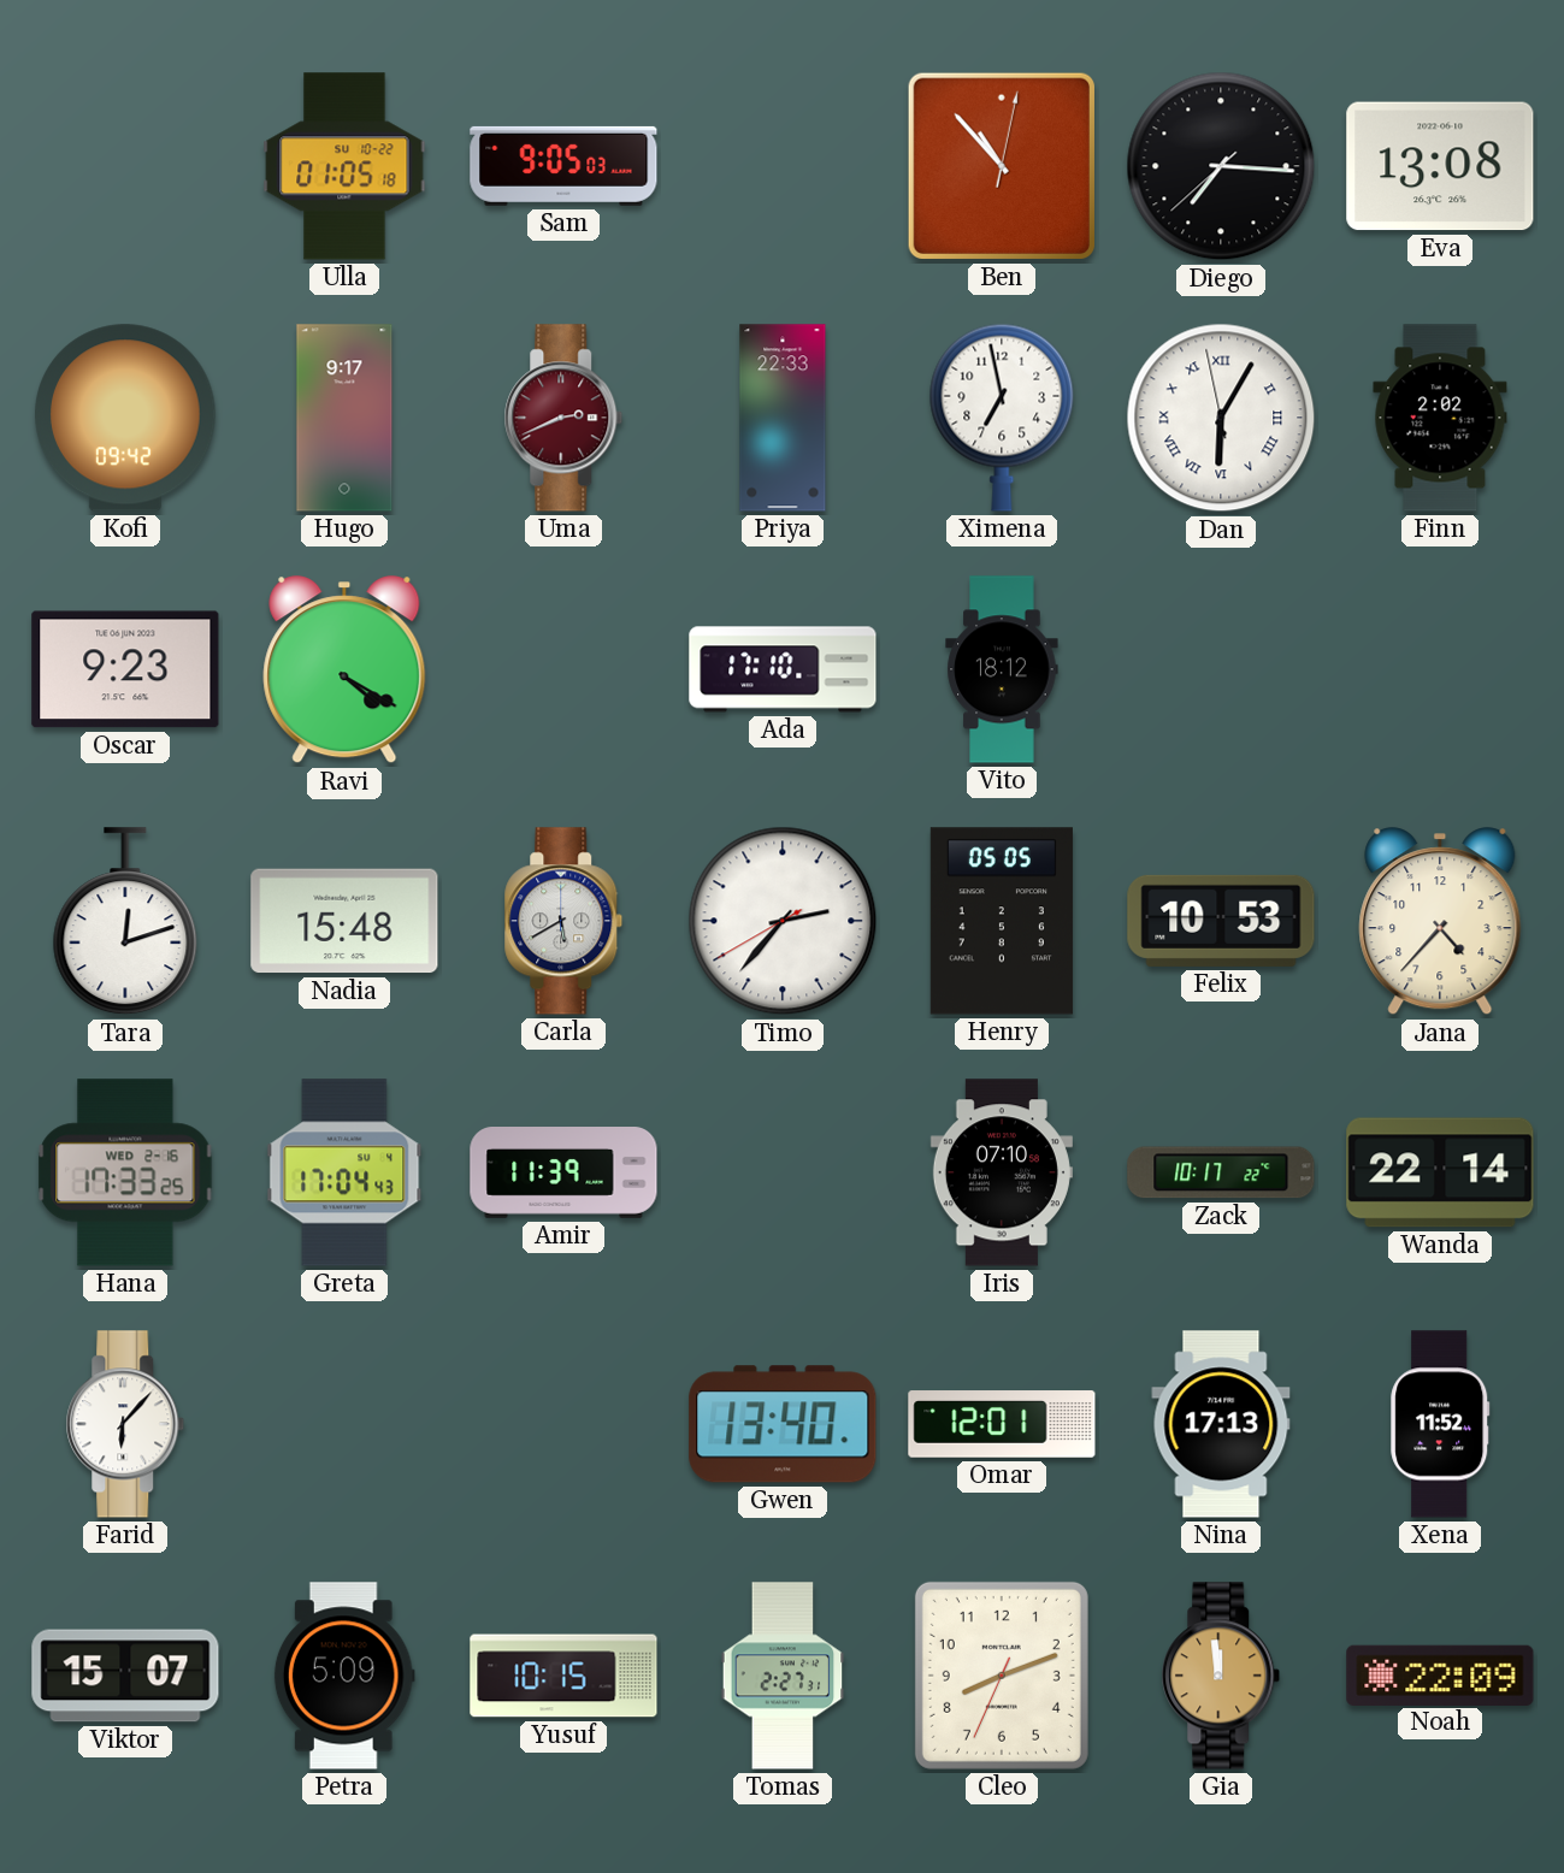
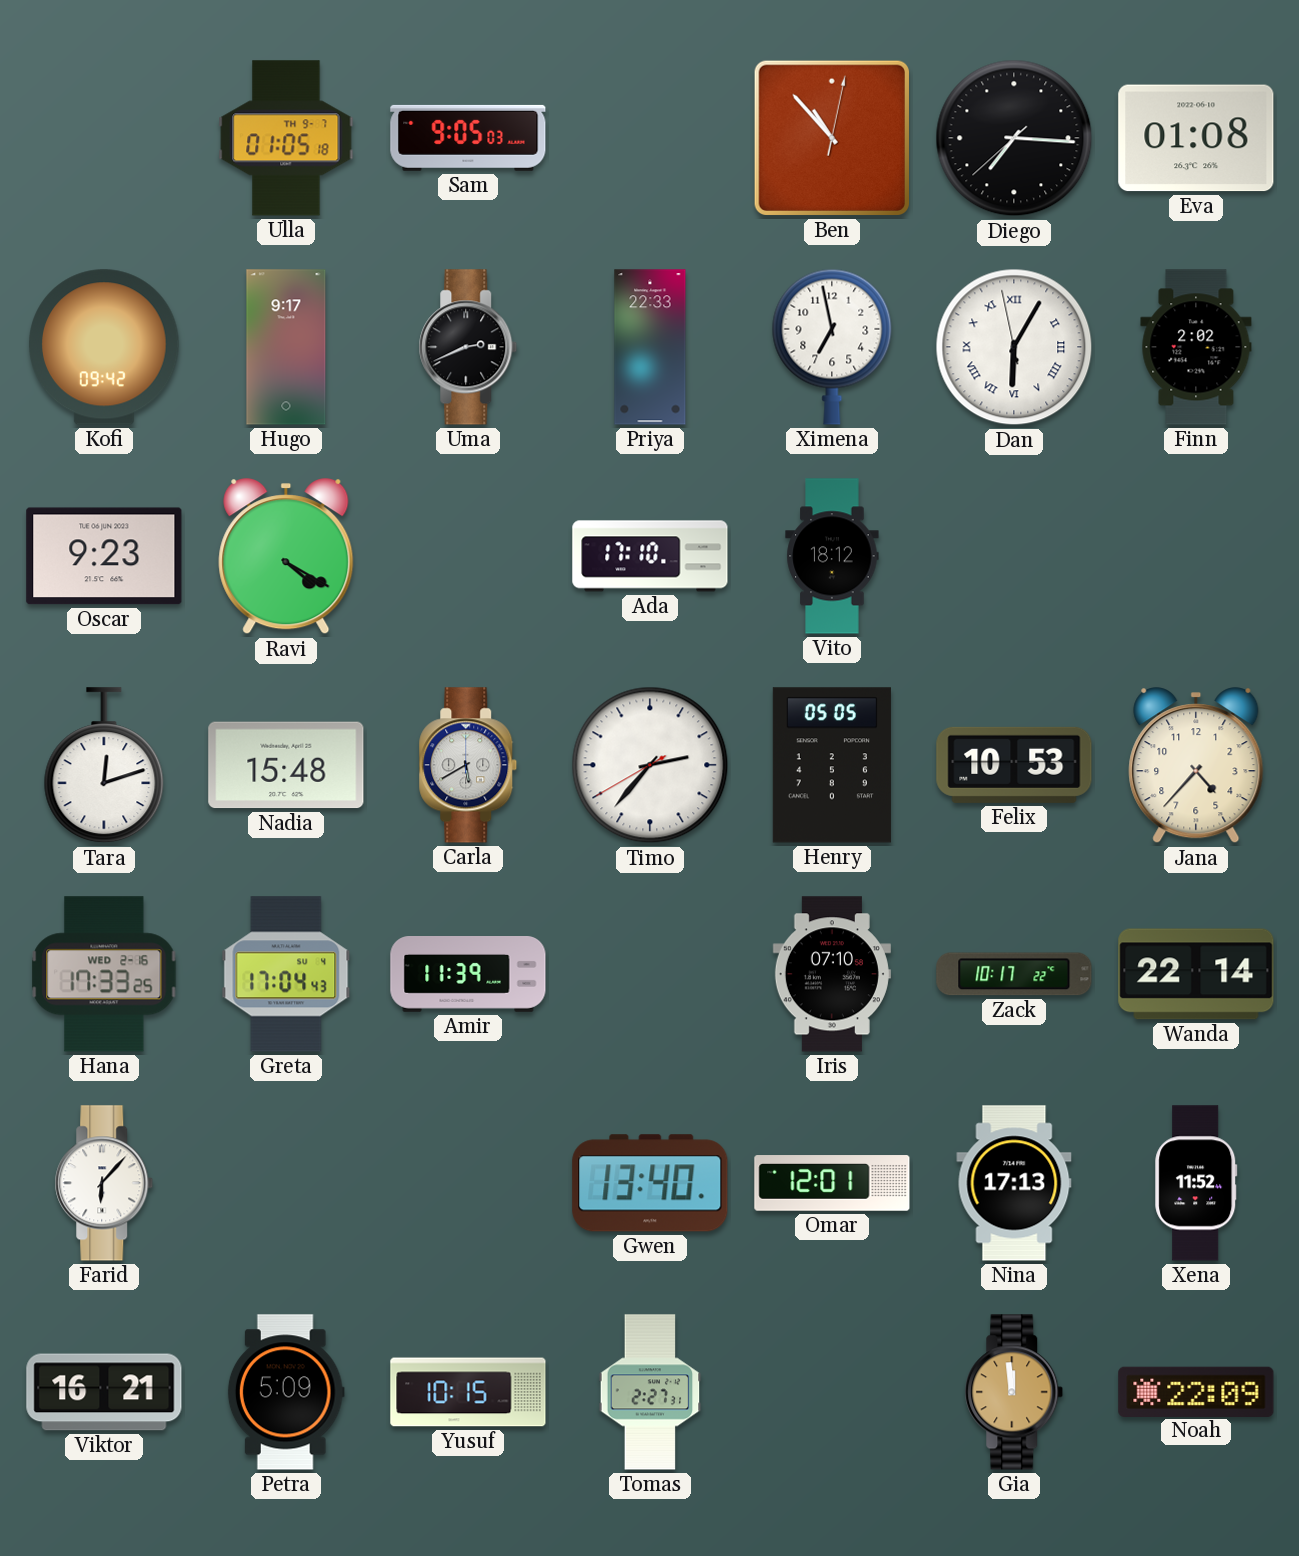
Ulla date: SU 10-22 -> TH 9-7 (286, 138)
Eva: 13:08 -> 01:08 (1196, 138)
Uma dial: burgundy -> black (468, 347)
Viktor: 15:07 -> 16:21 (104, 1392)
Cleo: 8:11 -> none (1002, 1676)
